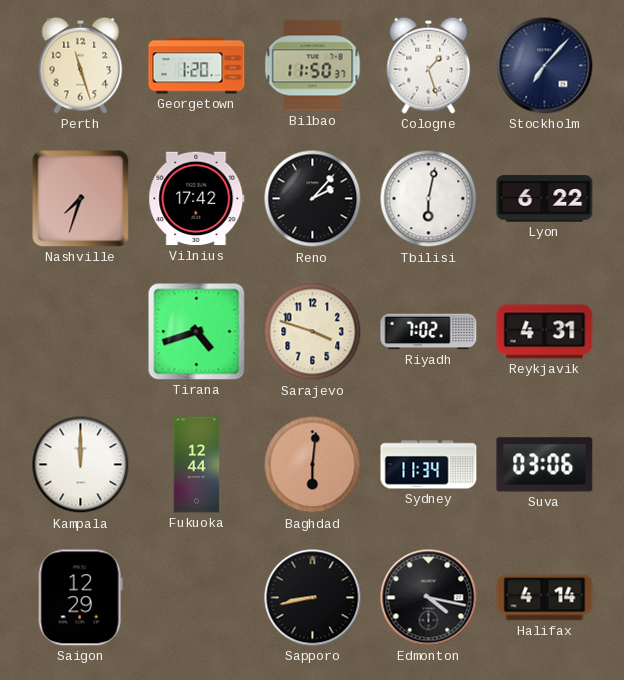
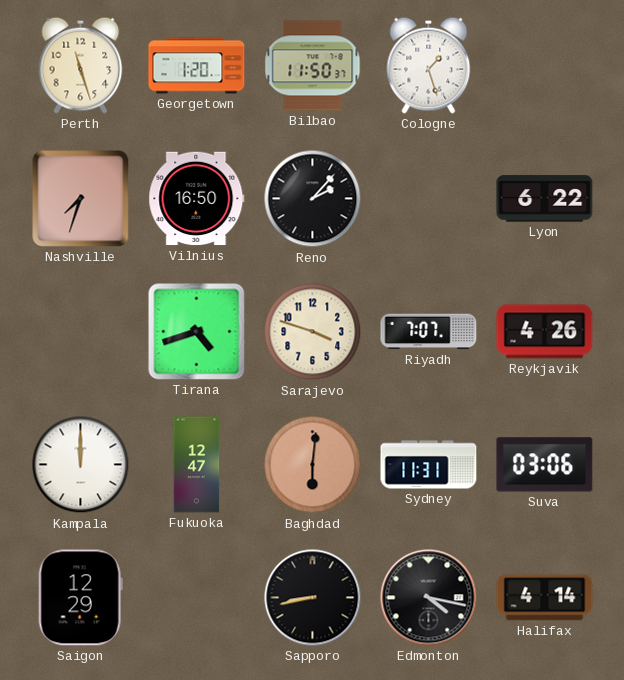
Stockholm: 7:07 -> none (545, 66)
Vilnius: 17:42 -> 16:50 (197, 199)
Tbilisi: 6:02 -> none (429, 199)
Riyadh: 7:02 -> 7:07 (429, 332)
Reykjavik: 4:31 -> 4:26 (545, 332)
Fukuoka: 12:44 -> 12:47 (197, 465)
Sydney: 11:34 -> 11:31 (429, 465)
